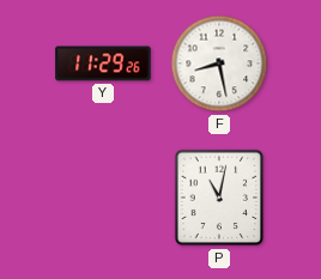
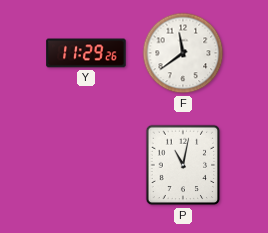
F: 8:28 -> 11:39 (183, 53)
